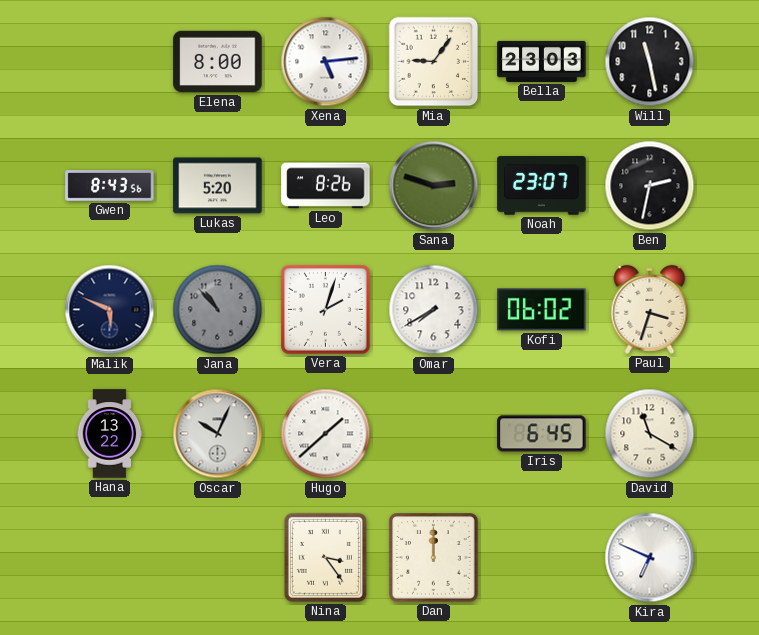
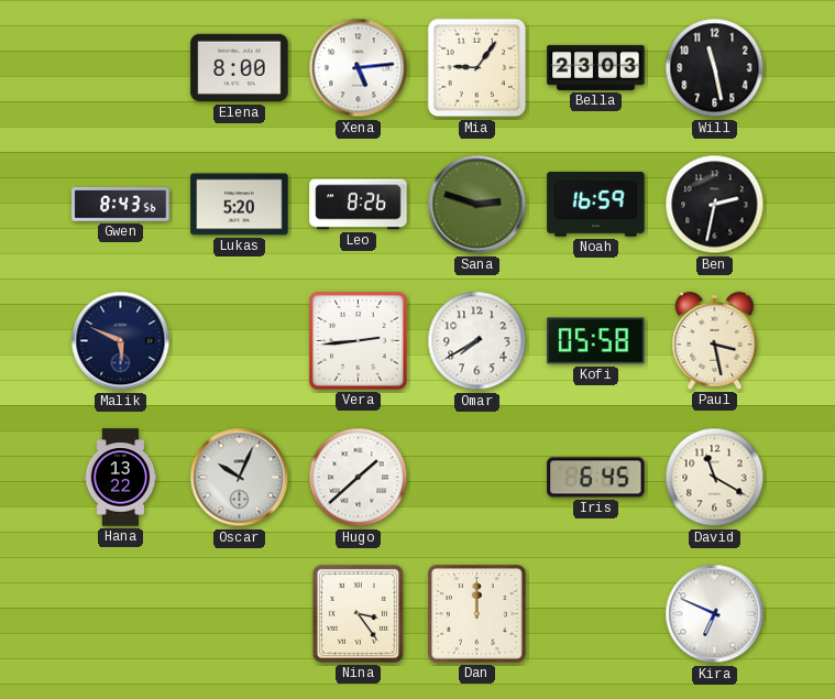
Noah: 23:07 -> 16:59 (596, 205)
Jana: 10:53 -> none (218, 310)
Vera: 2:03 -> 2:44 (359, 341)
Kofi: 06:02 -> 05:58 (596, 341)
Paul: 3:33 -> 3:28 (715, 340)
